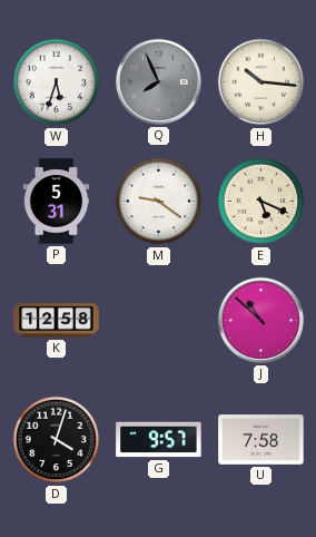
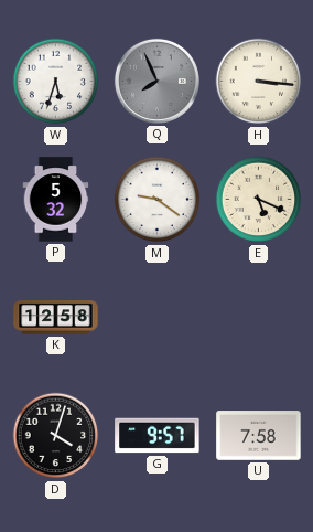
H: 10:16 -> 3:16 (259, 82)
P: 5:31 -> 5:32 (56, 200)
J: 10:52 -> none (260, 320)
